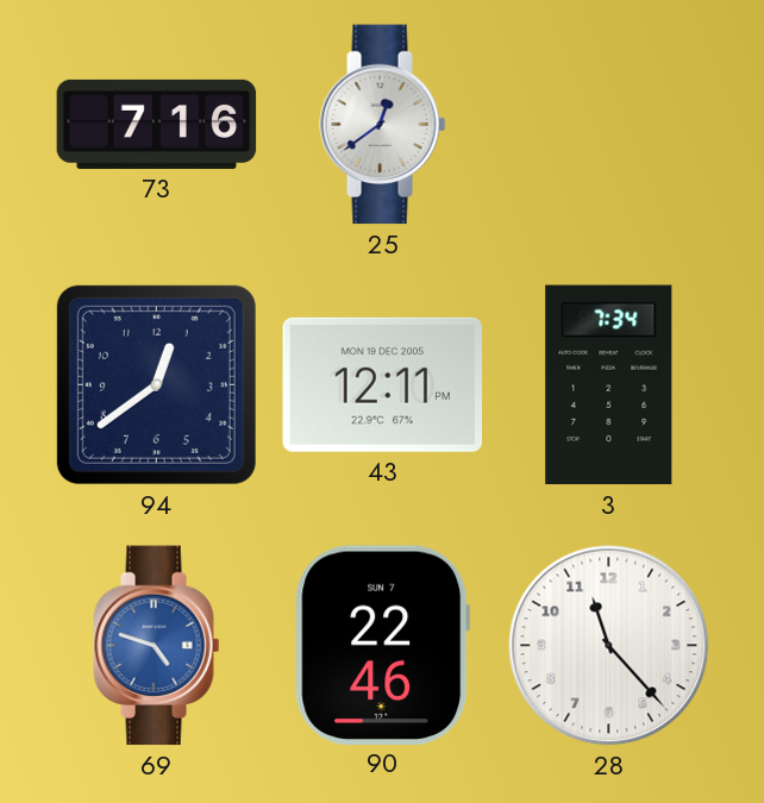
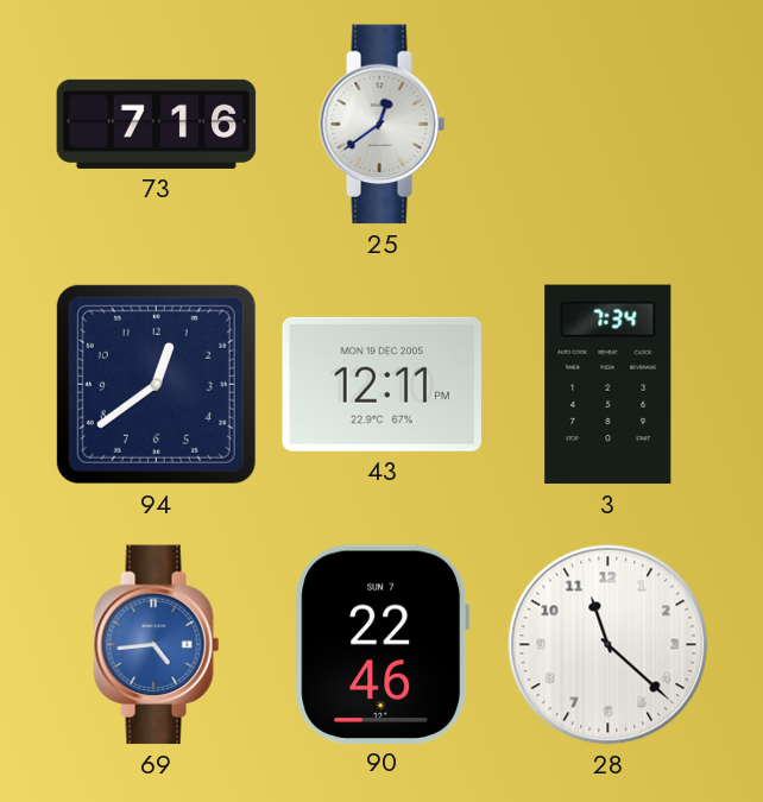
69: 4:48 -> 4:44 (157, 645)
28: 11:23 -> 11:22 (608, 645)
